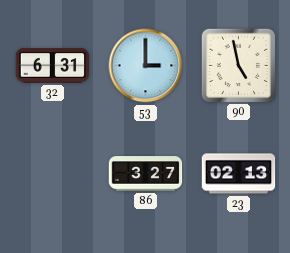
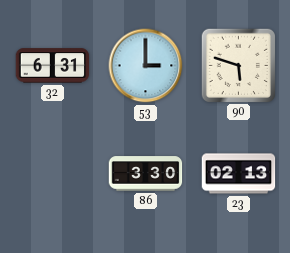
90: 4:58 -> 5:48 (238, 65)
86: 3:27 -> 3:30 (146, 174)
